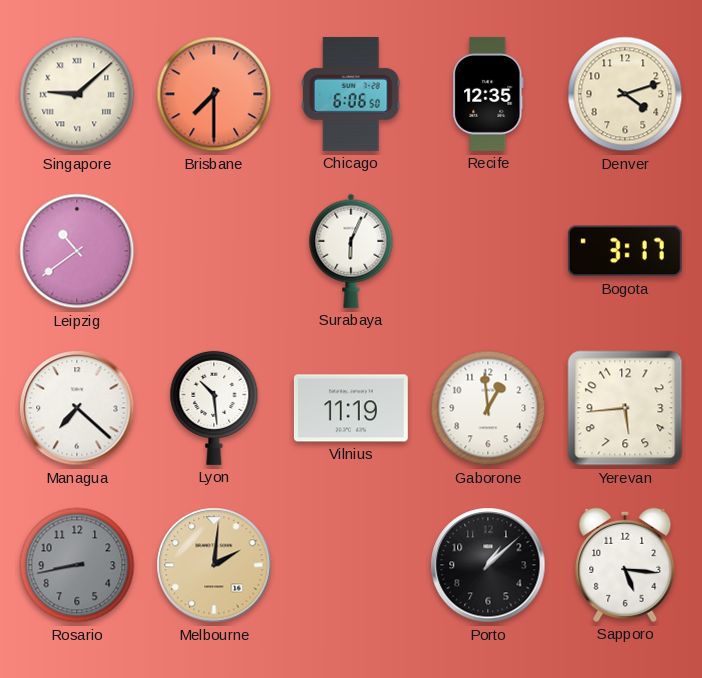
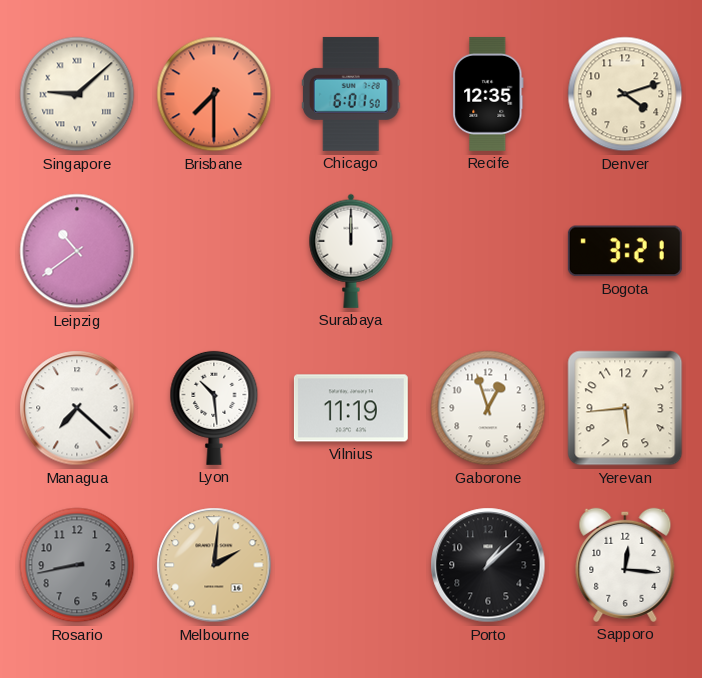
Chicago: 6:06 -> 6:01 (352, 94)
Surabaya: 6:04 -> 12:00 (351, 251)
Bogota: 3:17 -> 3:21 (625, 251)
Gaborone: 12:59 -> 12:57 (488, 408)
Sapporo: 5:16 -> 12:16 (625, 565)
